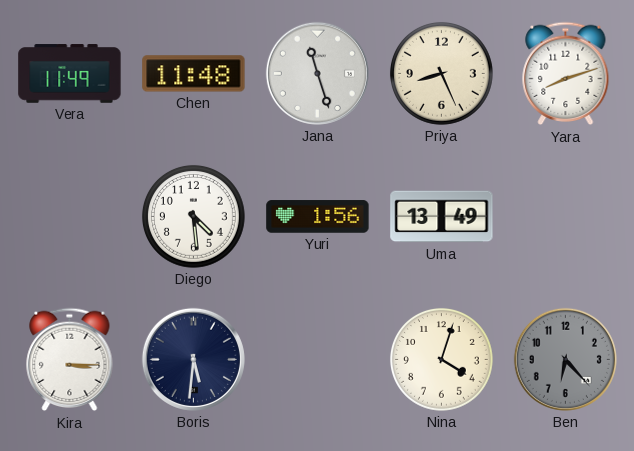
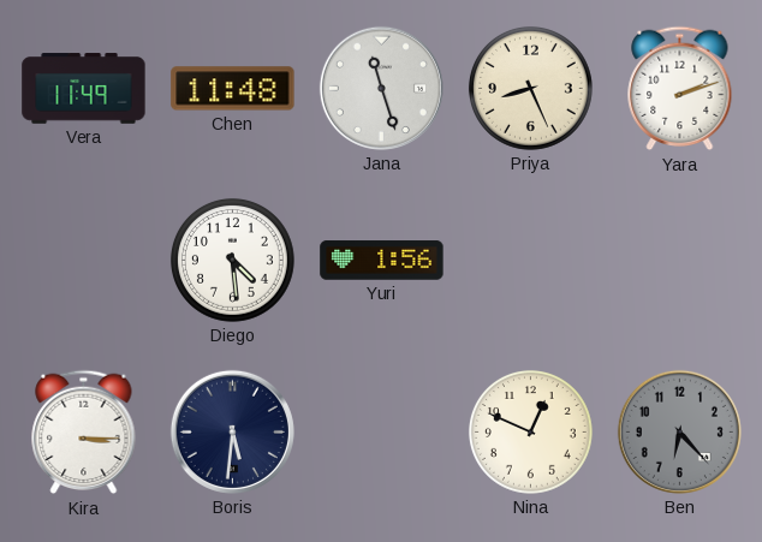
Yara: 8:12 -> 2:12 (680, 89)
Uma: 13:49 -> none (442, 217)
Nina: 4:03 -> 12:49 (530, 431)
